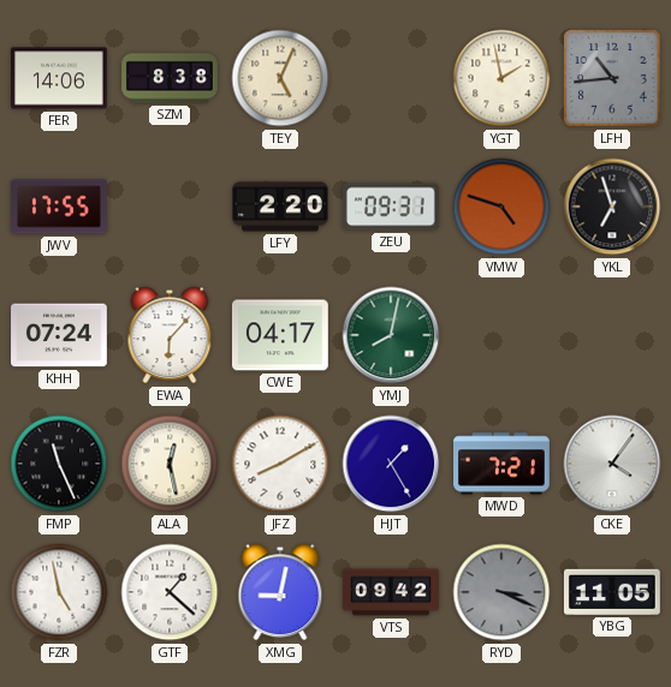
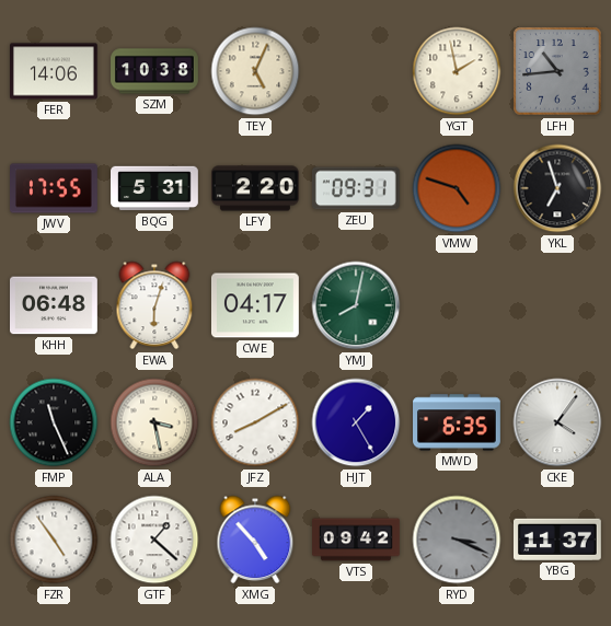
SZM: 8:38 -> 10:38 (154, 71)
BQG: none -> 5:31 (155, 188)
KHH: 07:24 -> 06:48 (55, 305)
EWA: 6:07 -> 6:03 (154, 305)
ALA: 12:28 -> 3:28 (154, 422)
MWD: 7:21 -> 6:35 (458, 422)
FZR: 4:58 -> 4:54 (54, 540)
XMG: 9:02 -> 4:53 (255, 540)
YBG: 11:05 -> 11:37 (557, 540)
